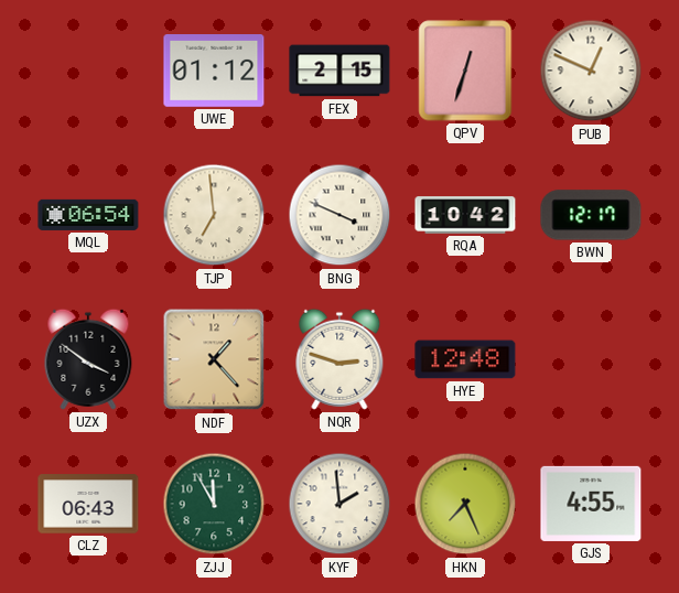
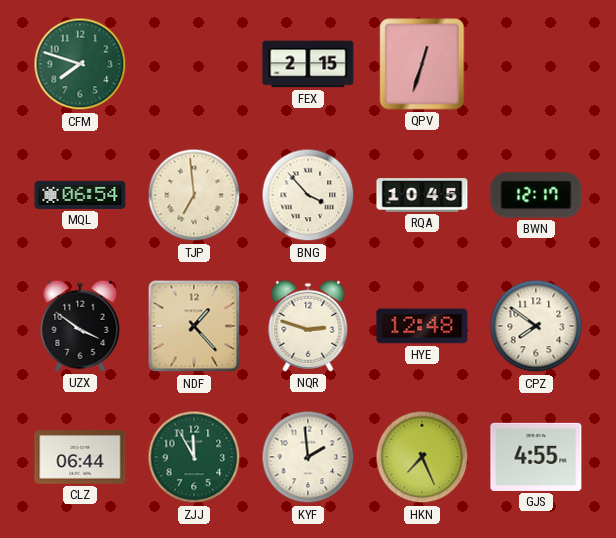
CFM: none -> 7:48 (80, 64)
UWE: 01:12 -> none (214, 72)
PUB: 12:49 -> none (591, 71)
BNG: 3:49 -> 3:53 (308, 195)
RQA: 10:42 -> 10:45 (422, 195)
CPZ: none -> 7:51 (536, 326)
CLZ: 06:43 -> 06:44 (80, 457)
